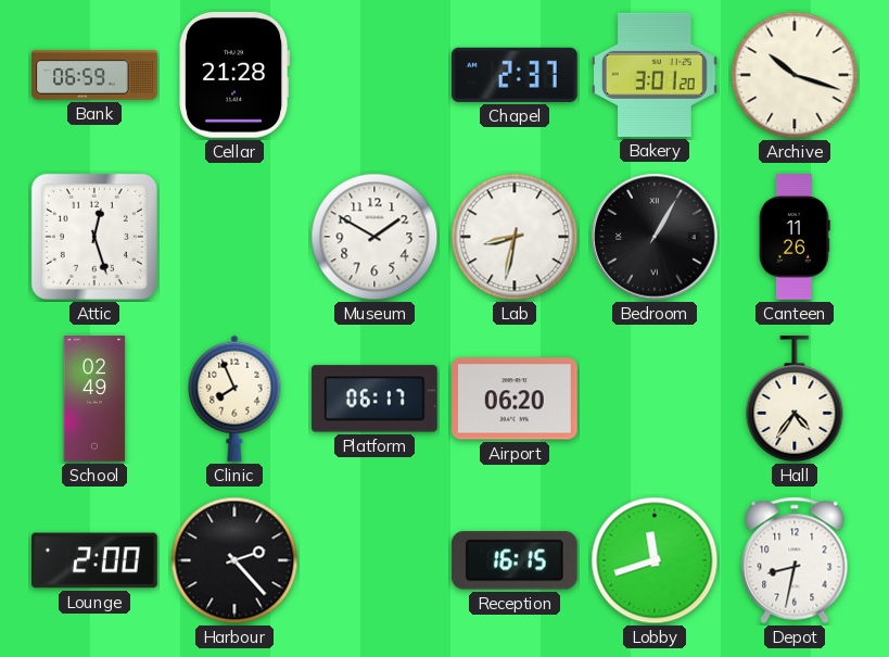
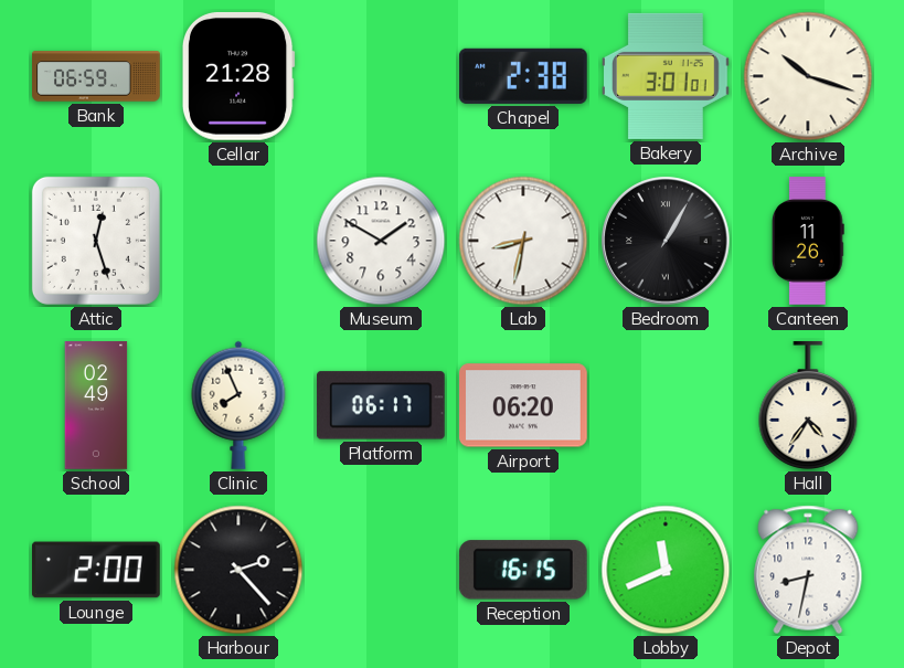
Chapel: 2:37 -> 2:38 (523, 76)
Bakery: 3:01:20 -> 3:01:01 (667, 76)
Lobby: 11:42 -> 11:41 (666, 570)
